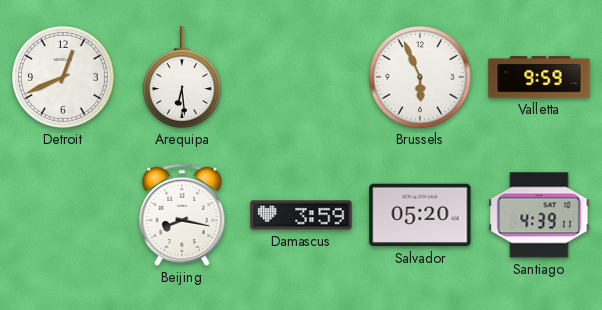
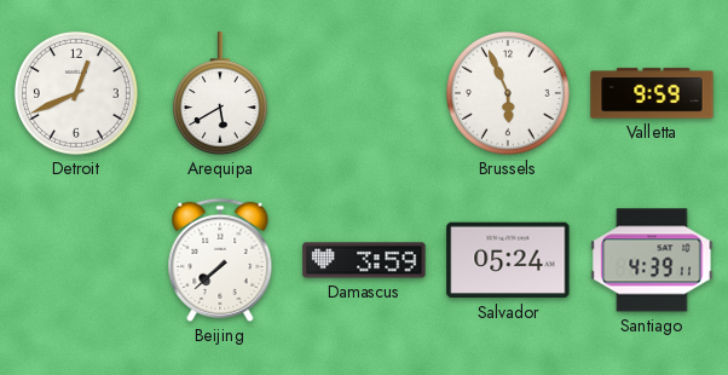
Arequipa: 6:29 -> 5:40 (220, 93)
Beijing: 8:17 -> 7:38 (220, 260)
Salvador: 05:20 -> 05:24 (508, 260)
